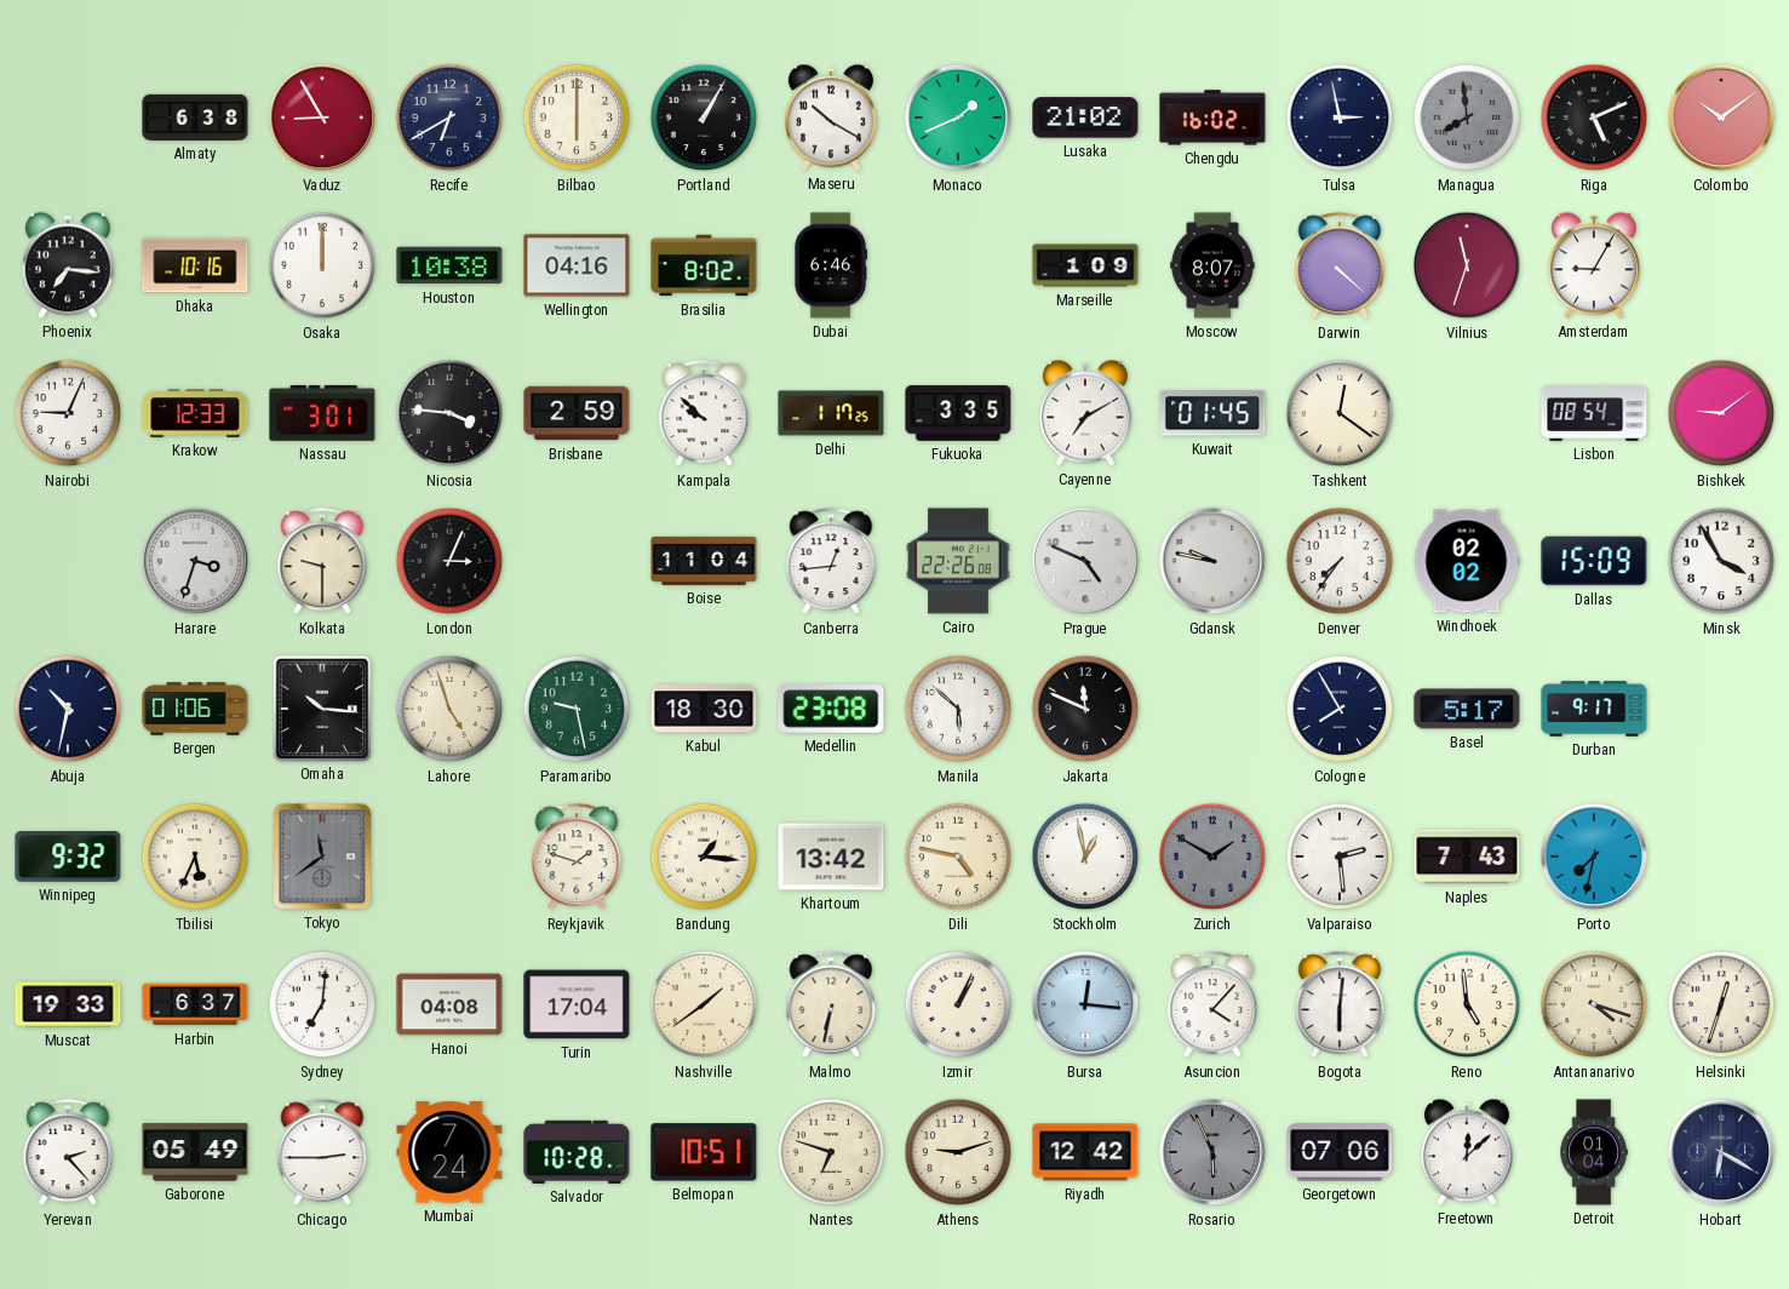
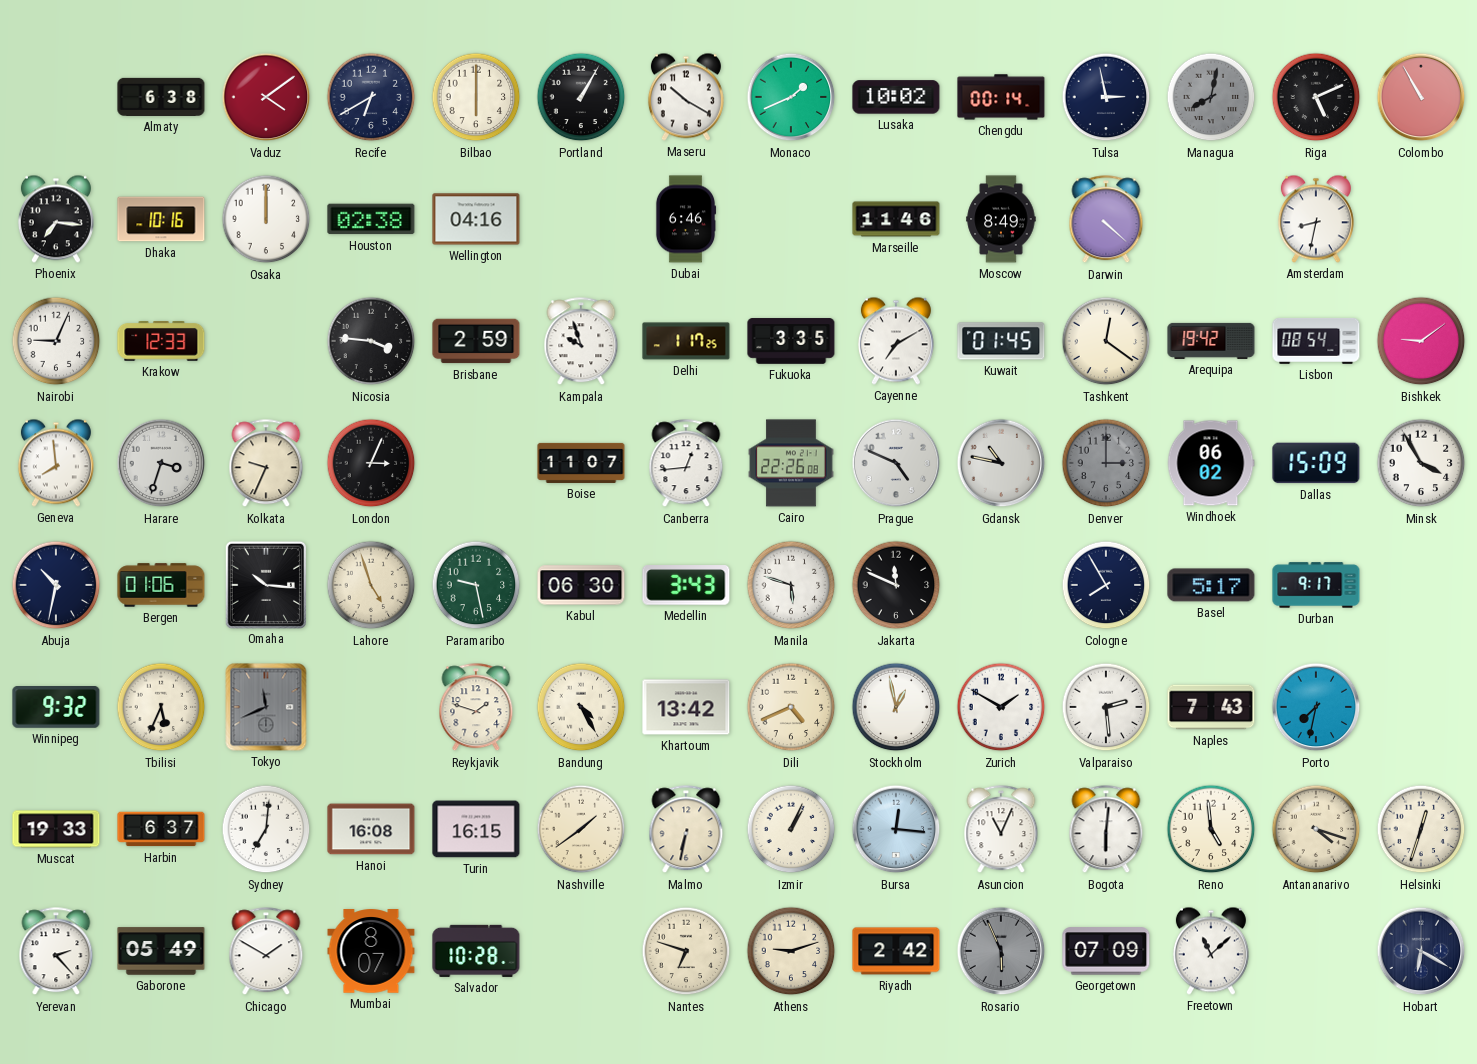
Vaduz: 8:55 -> 4:09 (266, 97)
Lusaka: 21:02 -> 10:02 (896, 97)
Chengdu: 16:02 -> 00:14 (1001, 97)
Managua: 7:59 -> 8:02 (1211, 97)
Colombo: 10:09 -> 10:55 (1421, 97)
Houston: 10:38 -> 02:38 (371, 219)
Brasilia: 8:02 -> none (704, 265)
Marseille: 1:09 -> 11:46 (896, 219)
Moscow: 8:07 -> 8:49 (1001, 219)
Vilnius: 11:33 -> none (1467, 265)
Amsterdam: 9:05 -> 8:32 (1316, 219)
Nassau: 3:01 -> none (322, 413)
Kampala: 9:52 -> 9:57 (581, 342)
Arequipa: none -> 19:42 (1211, 341)
Geneva: none -> 7:59 (56, 463)
Kolkata: 9:30 -> 9:34 (266, 464)
Boise: 11:04 -> 11:07 (581, 463)
Gdansk: 9:47 -> 10:47 (1001, 463)
Denver: 7:36 -> 3:00 (1106, 463)
Denver dial: white -> grey (1106, 463)
Windhoek: 02:02 -> 06:02 (1211, 463)
Kabul: 18:30 -> 06:30 (581, 585)
Medellin: 23:08 -> 3:43 (686, 585)
Manila: 5:52 -> 5:48 (791, 585)
Tokyo: 11:39 -> 11:41 (266, 707)
Bandung: 1:16 -> 4:25 (581, 707)
Dili: 4:47 -> 4:41 (791, 707)
Zurich dial: grey -> white (1001, 707)
Hanoi: 04:08 -> 16:08 (371, 829)
Turin: 17:04 -> 16:15 (476, 829)
Asuncion: 4:07 -> 11:04 (1001, 830)
Chicago: 2:45 -> 1:50 (266, 952)
Mumbai: 7:24 -> 8:07 (371, 951)
Belmopan: 10:51 -> none (704, 1152)
Riyadh: 12:42 -> 2:42 (896, 951)
Georgetown: 07:06 -> 07:09 (1106, 951)
Freetown: 12:08 -> 11:08 (1211, 951)
Detroit: 01:04 -> none (1593, 1152)
